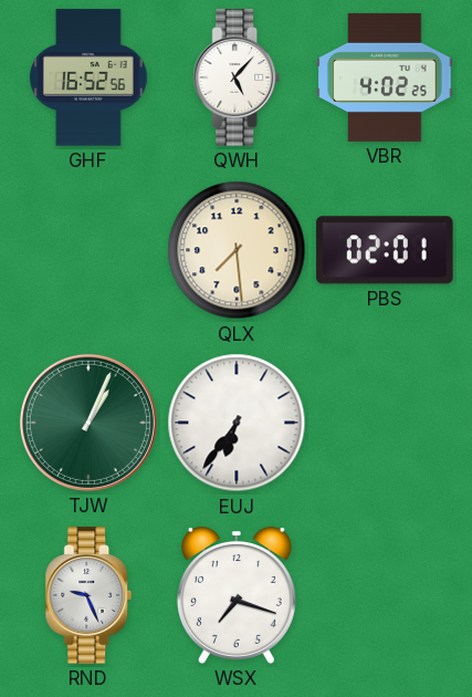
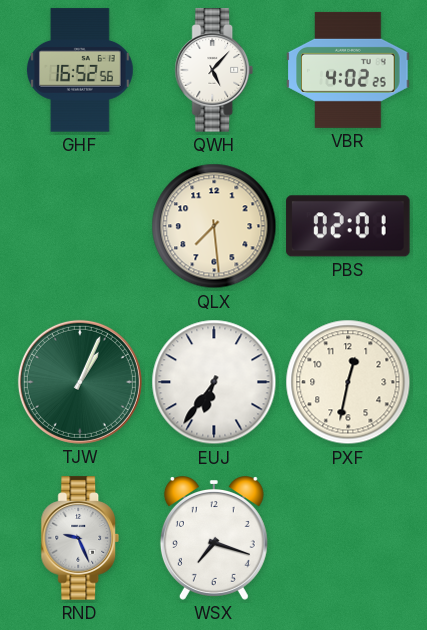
PXF: none -> 12:32 (348, 382)
